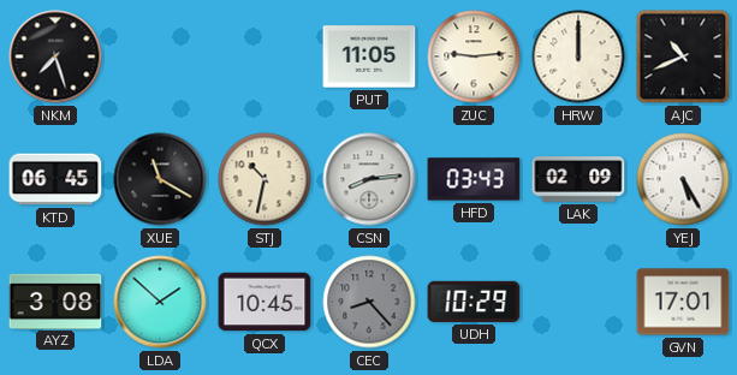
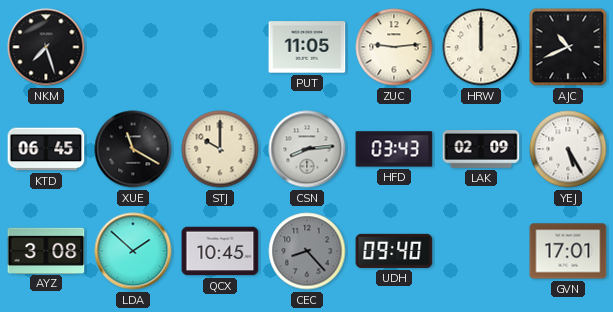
STJ: 10:32 -> 10:00 (220, 149)
UDH: 10:29 -> 09:40 (394, 251)
